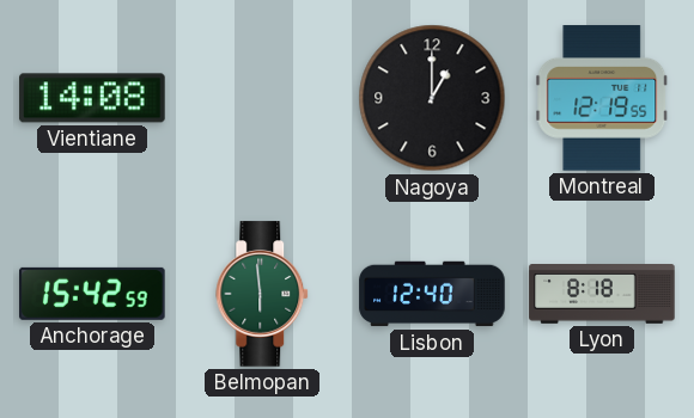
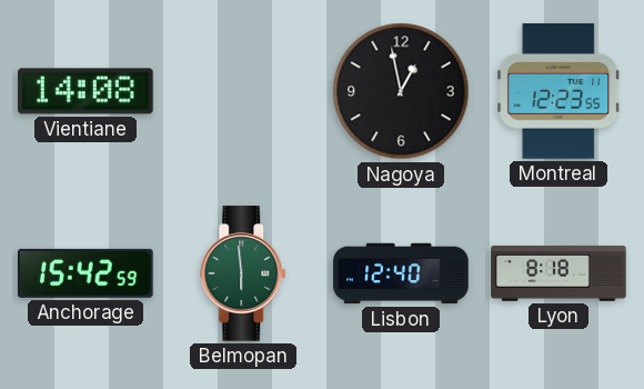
Nagoya: 1:00 -> 12:58 (401, 91)
Montreal: 12:19 -> 12:23 (559, 91)
